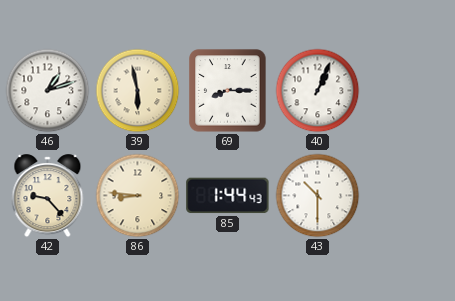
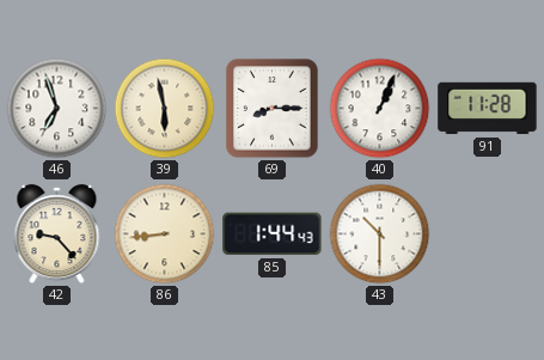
46: 1:12 -> 6:57 (57, 109)
91: none -> 11:28 (488, 109)
86: 8:46 -> 8:44 (165, 234)
